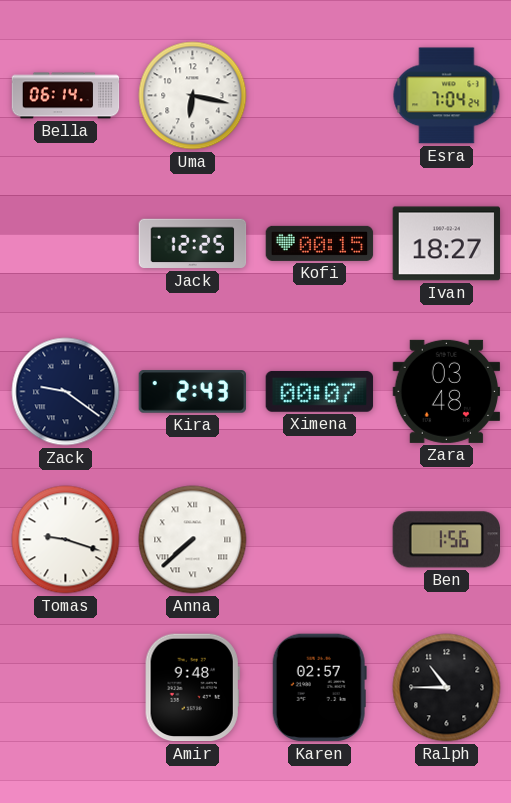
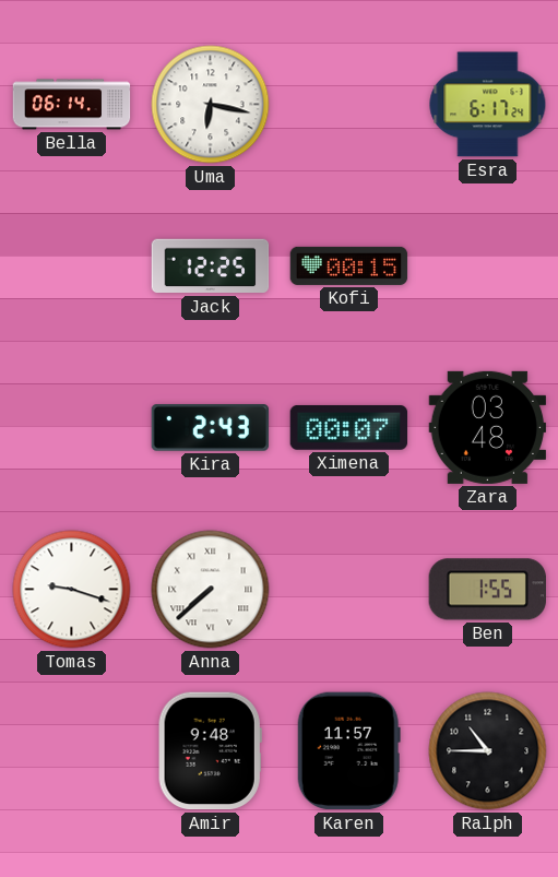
Esra: 7:04 -> 6:17 (488, 105)
Ivan: 18:27 -> none (447, 244)
Zack: 9:21 -> none (66, 392)
Ben: 1:56 -> 1:55 (487, 590)
Karen: 02:57 -> 11:57 (348, 751)
